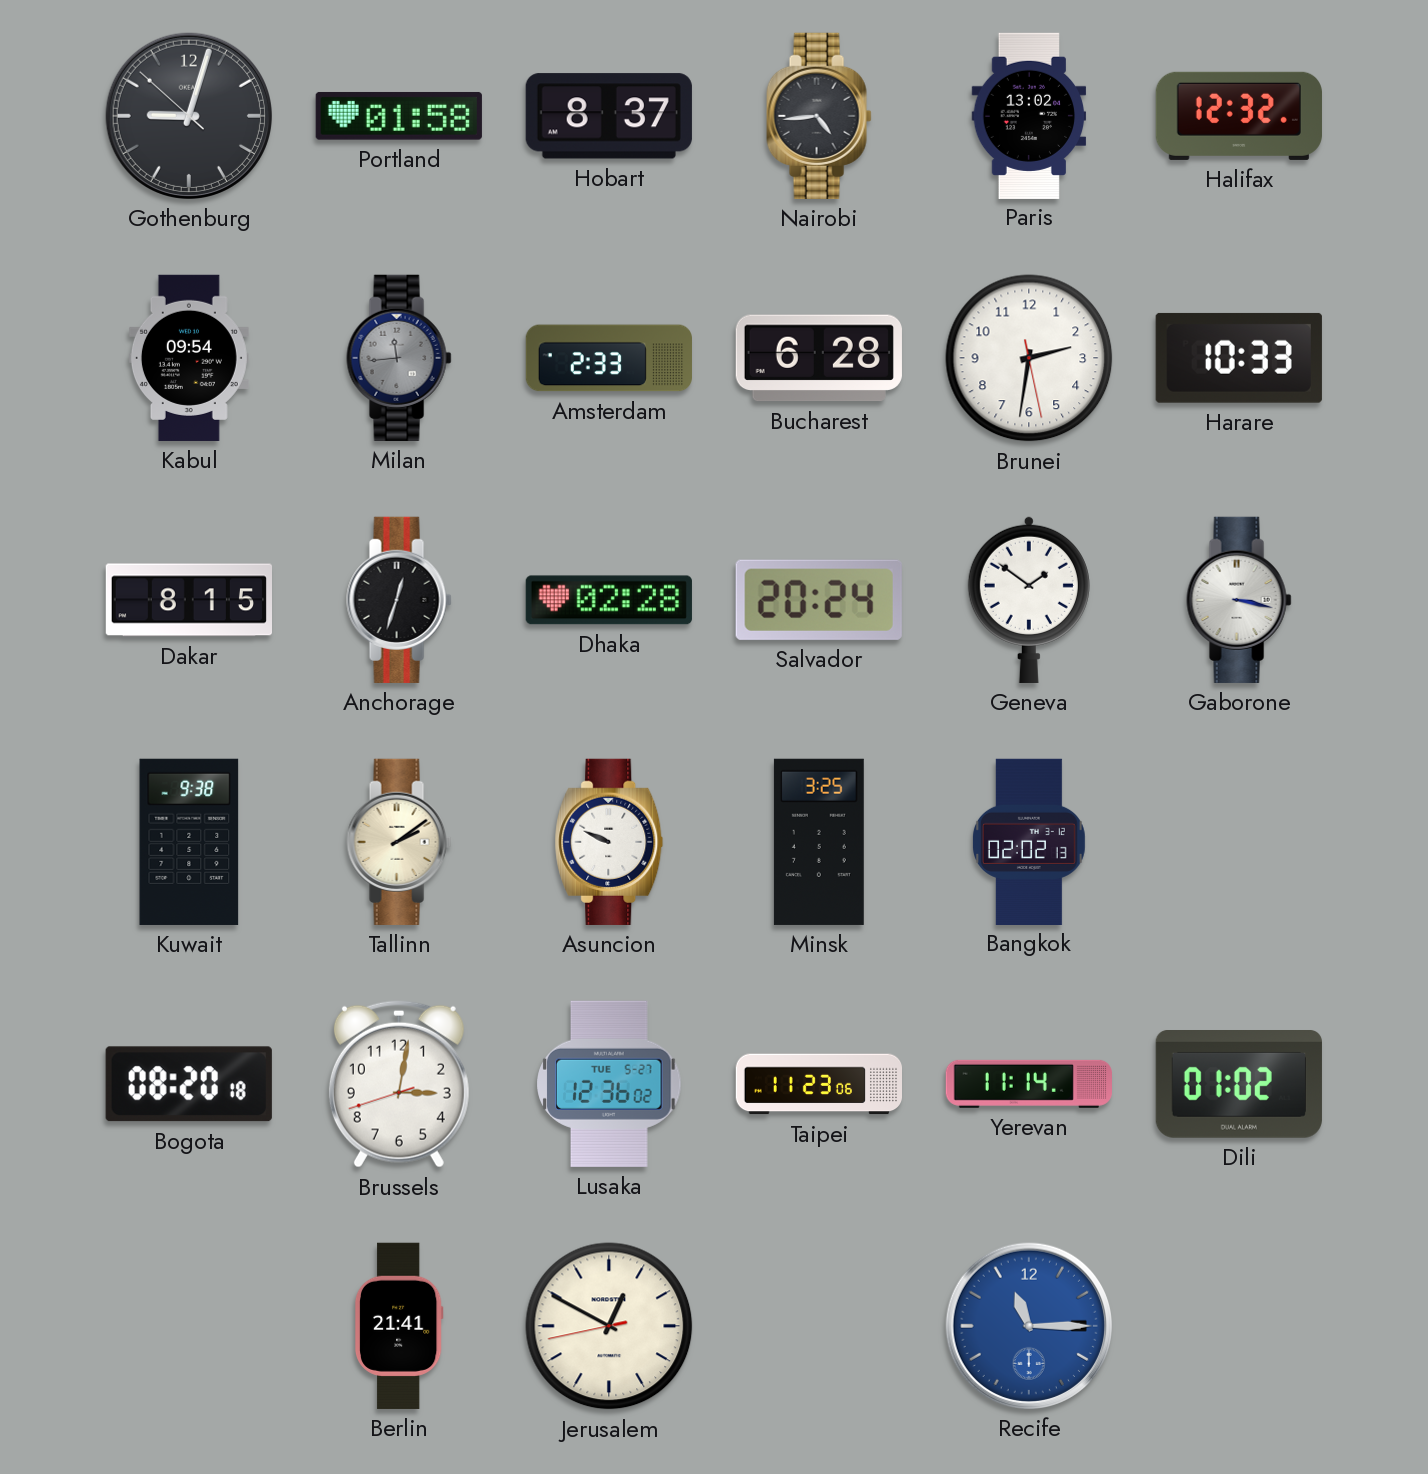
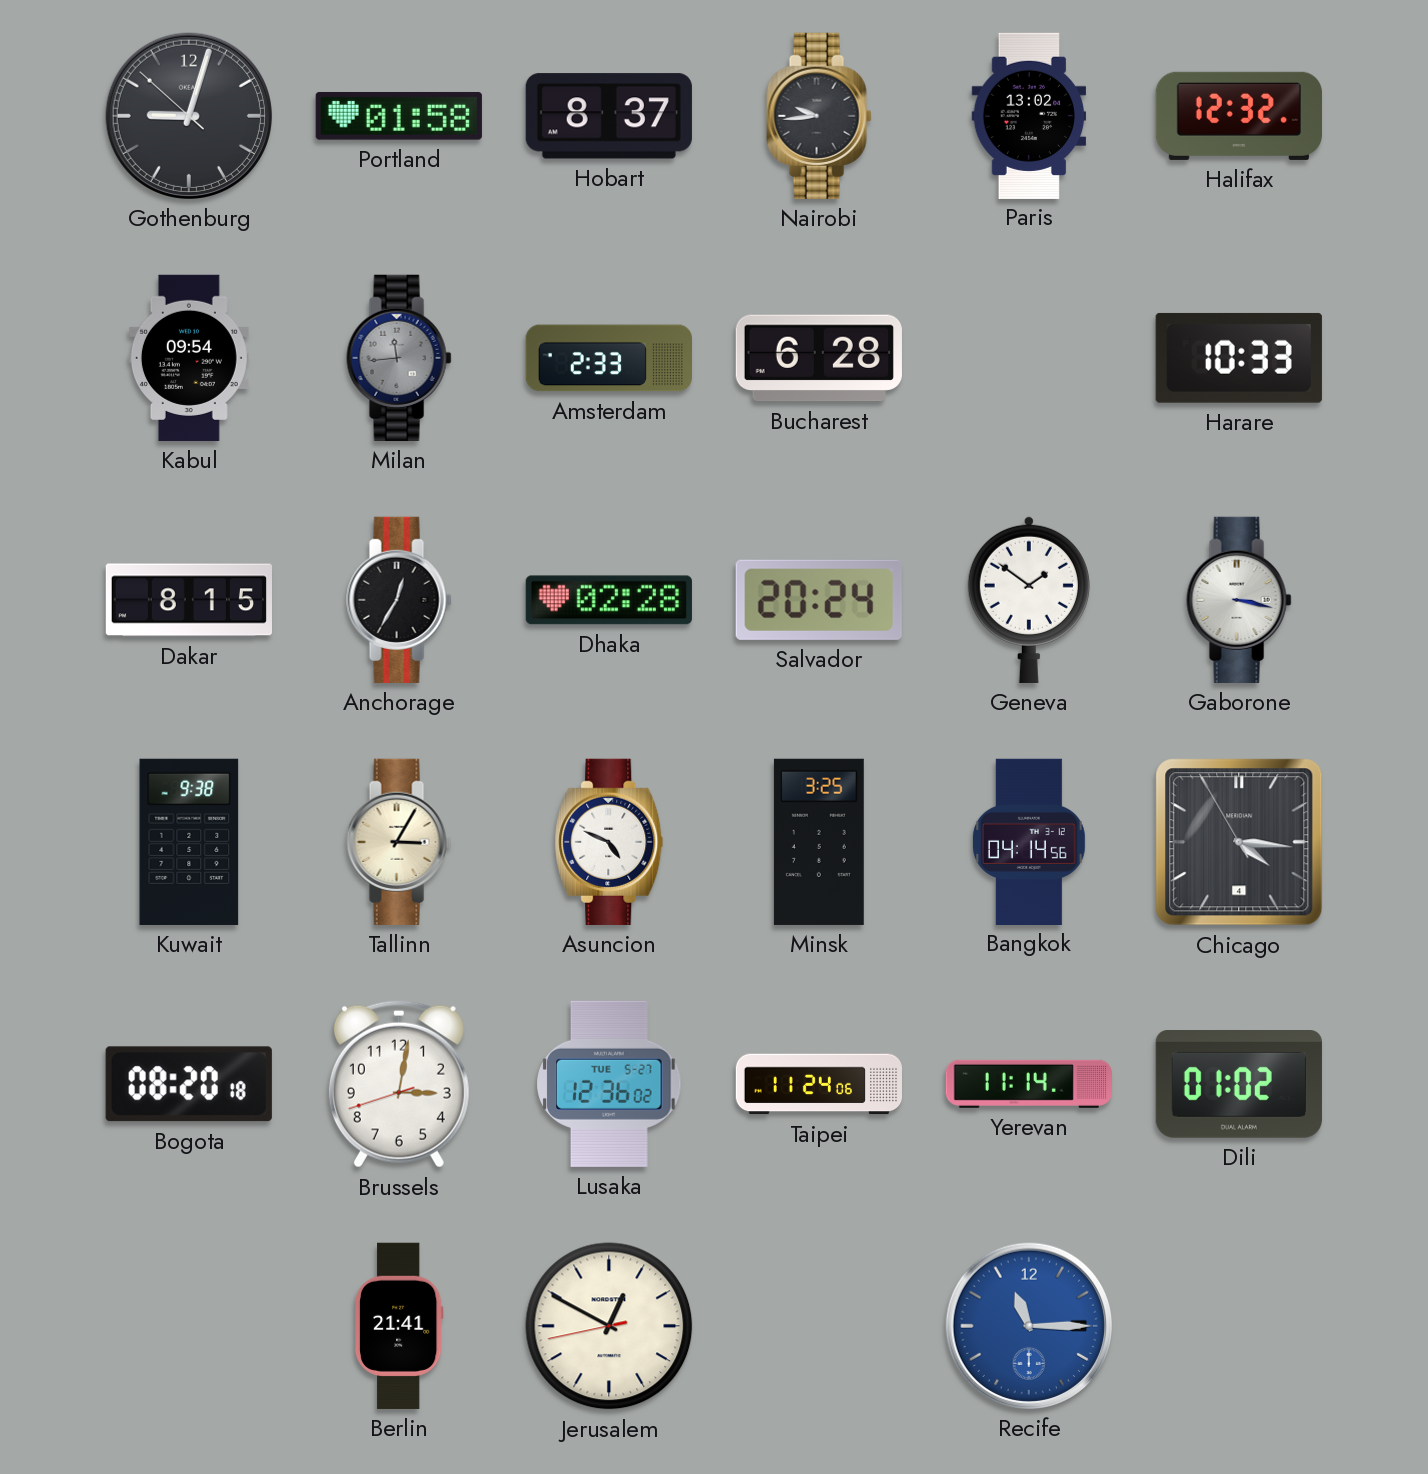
Nairobi: 4:44 -> 9:44 (819, 116)
Brunei: 2:31 -> none (1029, 358)
Anchorage: 12:33 -> 12:35 (399, 600)
Tallinn: 2:09 -> 3:05 (399, 842)
Asuncion: 9:49 -> 4:49 (609, 842)
Bangkok: 02:02 -> 04:14 (1029, 841)
Chicago: none -> 4:15 (1239, 842)
Taipei: 11:23 -> 11:24 (818, 1084)
